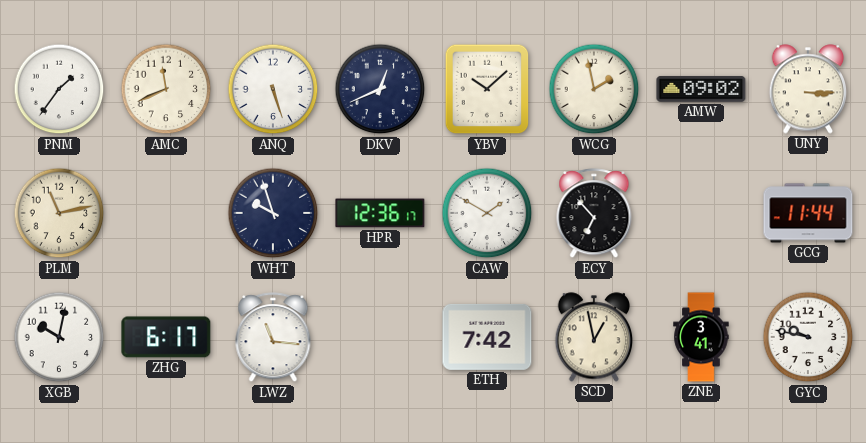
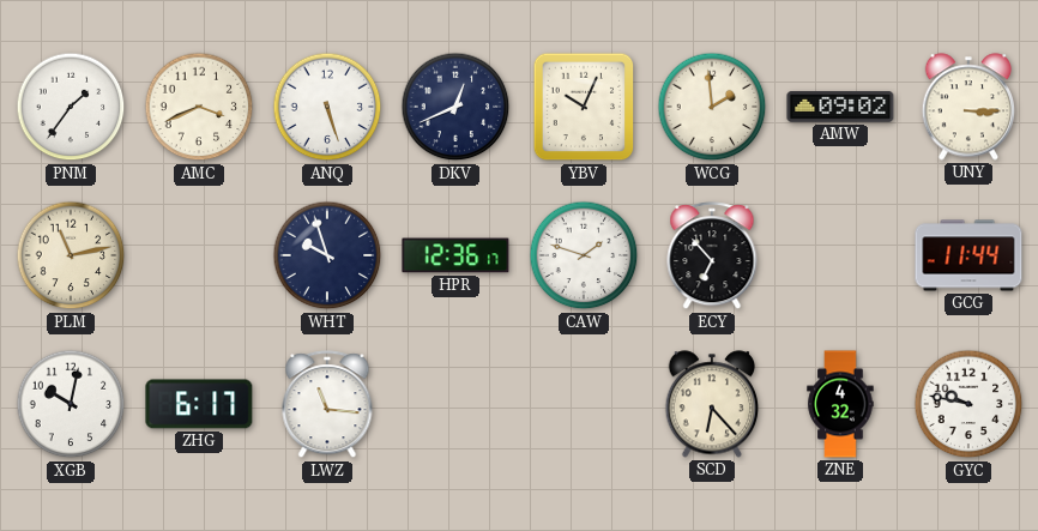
AMC: 11:41 -> 3:41 (199, 107)
YBV: 10:08 -> 10:04 (584, 107)
WCG: 1:58 -> 1:59 (712, 107)
CAW: 1:50 -> 1:48 (584, 255)
ETH: 7:42 -> none (487, 337)
SCD: 12:58 -> 6:23 (712, 404)
ZNE: 3:41 -> 4:32 (840, 404)
